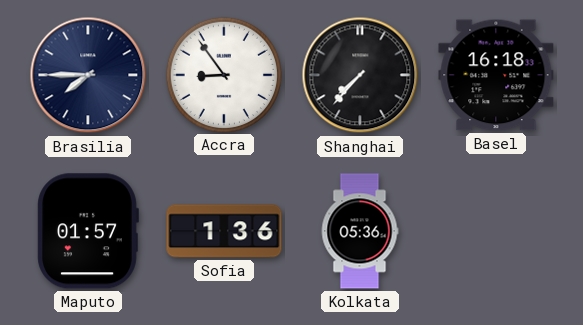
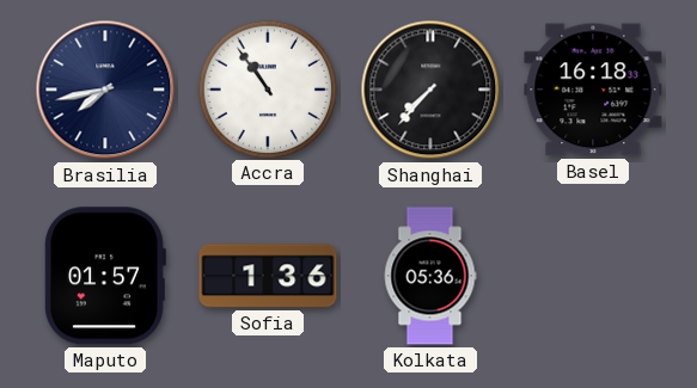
Brasilia: 7:45 -> 7:43 (105, 90)
Accra: 8:54 -> 10:54 (267, 88)
